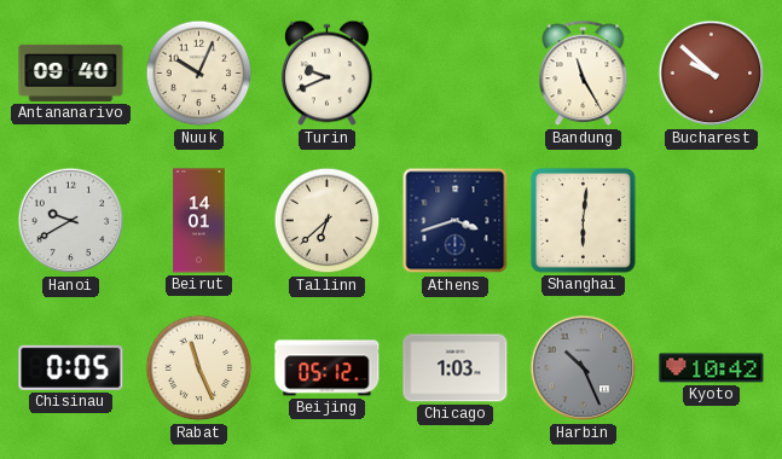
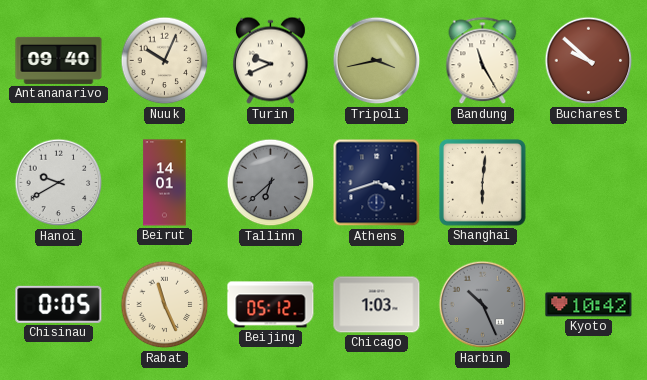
Tripoli: none -> 3:43 (377, 61)
Tallinn dial: cream -> grey (271, 183)
